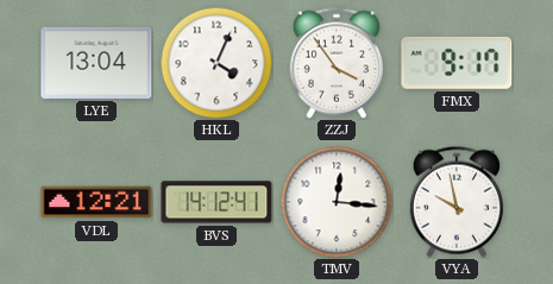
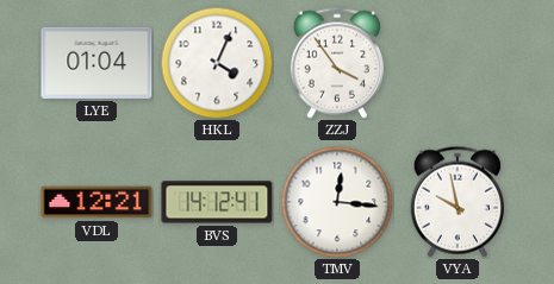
LYE: 13:04 -> 01:04 (97, 63)
FMX: 9:17 -> none (457, 63)
